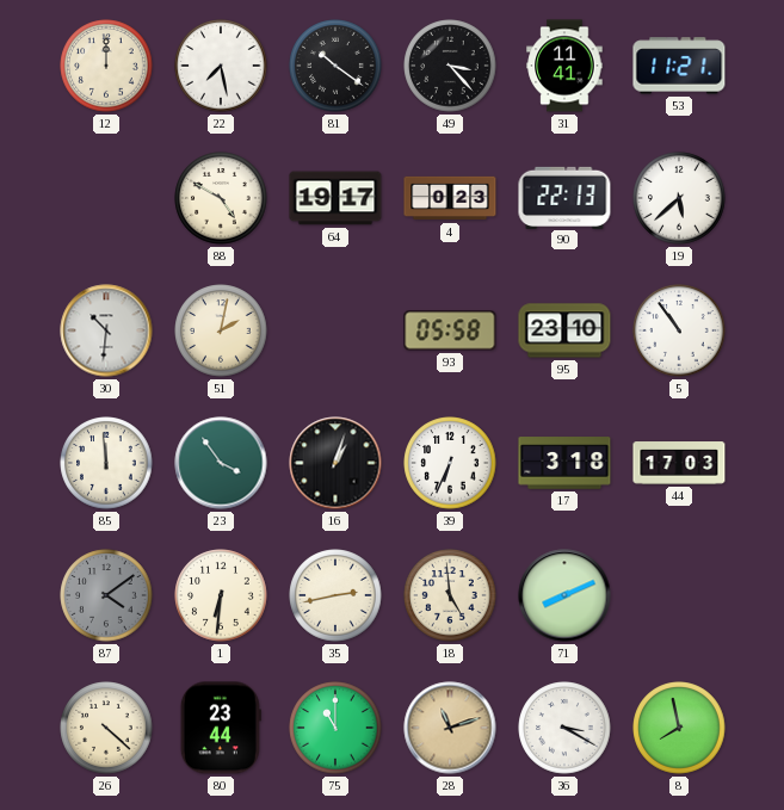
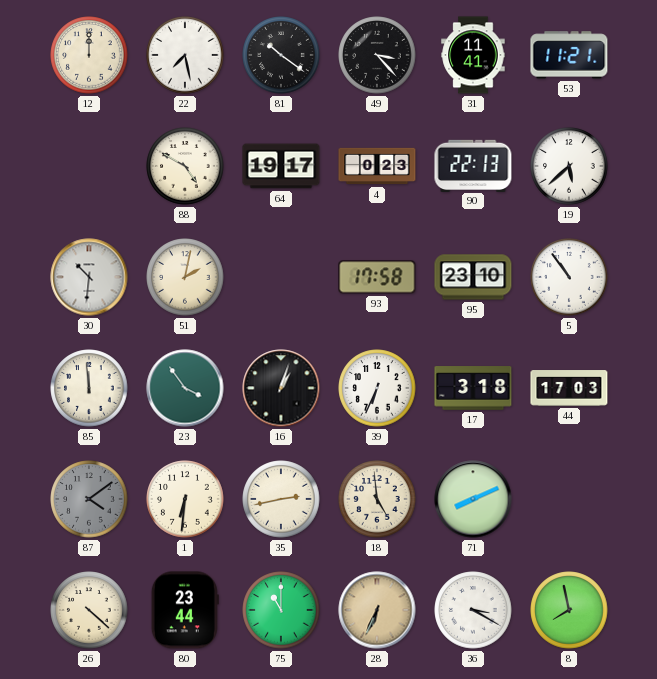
93: 05:58 -> 17:58 (377, 277)
28: 11:12 -> 6:34 (377, 610)
